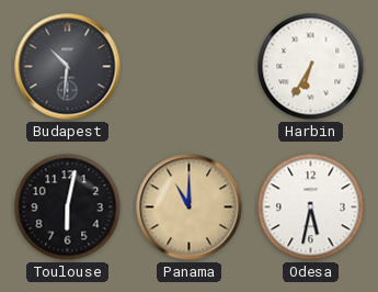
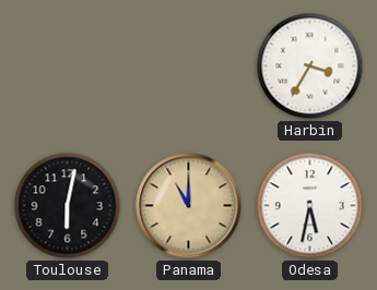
Budapest: 10:31 -> none (68, 67)
Harbin: 6:35 -> 3:35 (310, 67)
